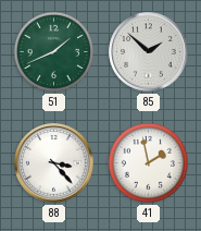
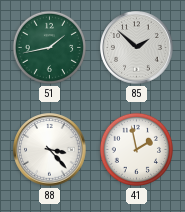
51: 1:41 -> 1:43 (49, 47)
